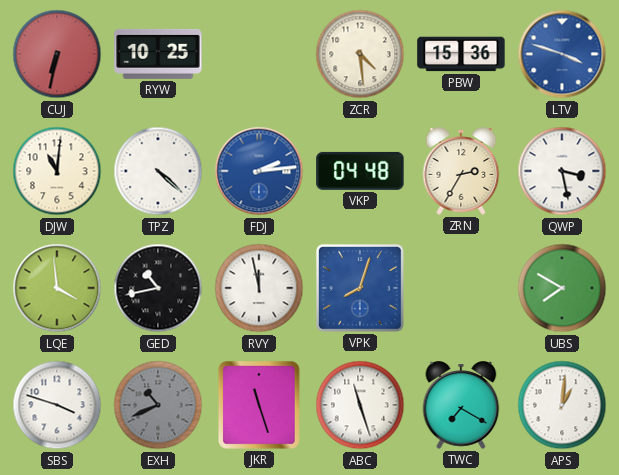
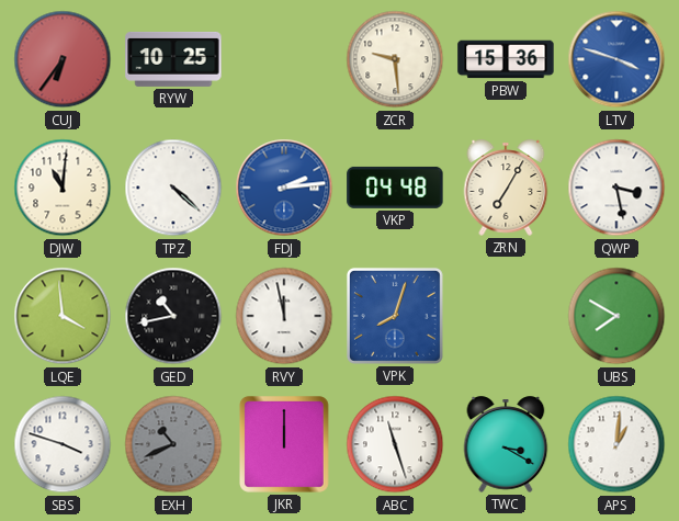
CUJ: 6:32 -> 6:36 (63, 59)
ZCR: 4:29 -> 9:29 (395, 59)
ZRN: 2:35 -> 7:05 (506, 188)
JKR: 11:27 -> 12:00 (284, 444)
TWC: 7:20 -> 3:20 (506, 444)
